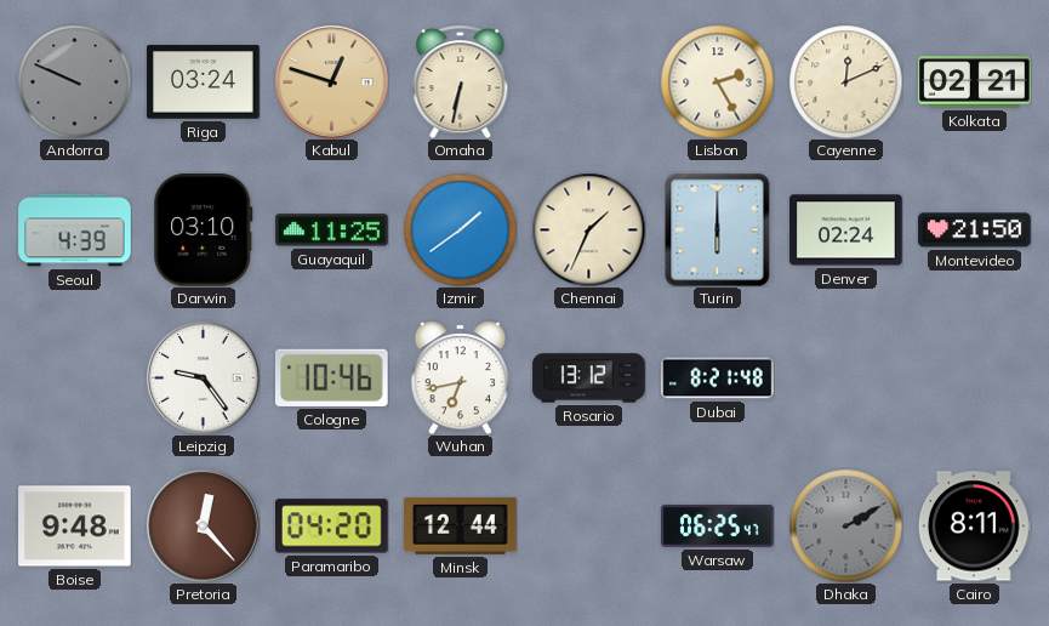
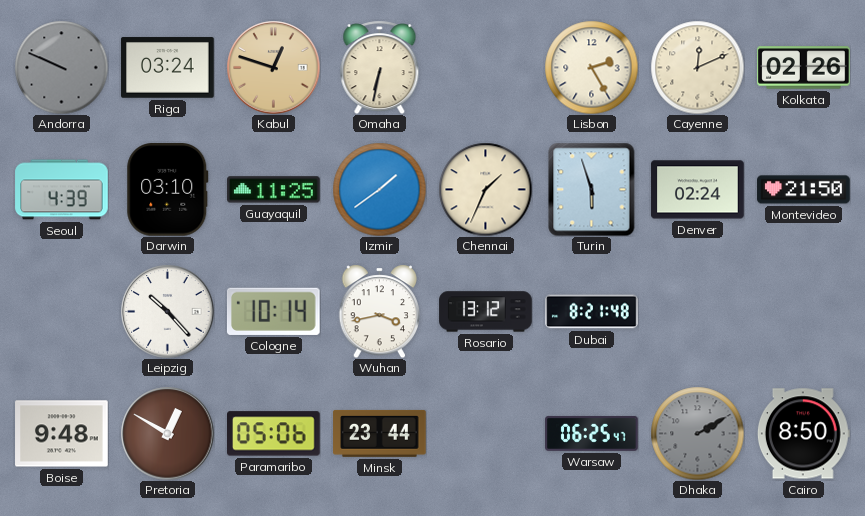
Kolkata: 02:21 -> 02:26 (804, 68)
Turin: 6:00 -> 5:57 (592, 189)
Leipzig: 9:24 -> 10:23 (167, 311)
Cologne: 10:46 -> 10:14 (273, 311)
Wuhan: 6:43 -> 3:43 (380, 311)
Pretoria: 12:23 -> 12:50 (167, 433)
Paramaribo: 04:20 -> 05:06 (274, 434)
Minsk: 12:44 -> 23:44 (380, 433)
Cairo: 8:11 -> 8:50 (803, 434)
